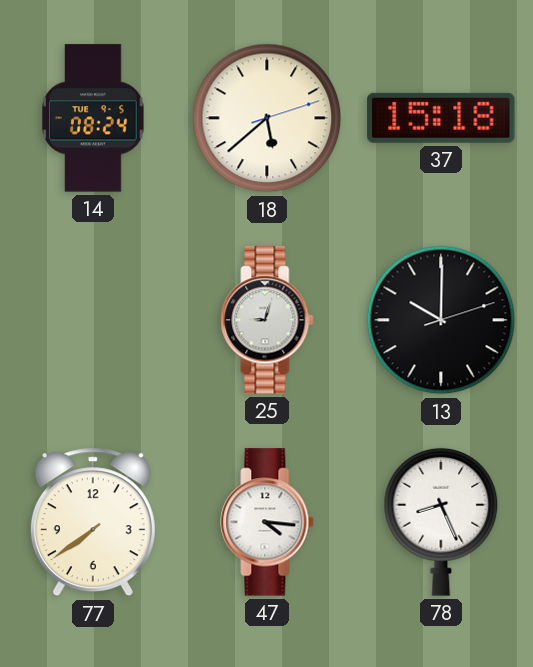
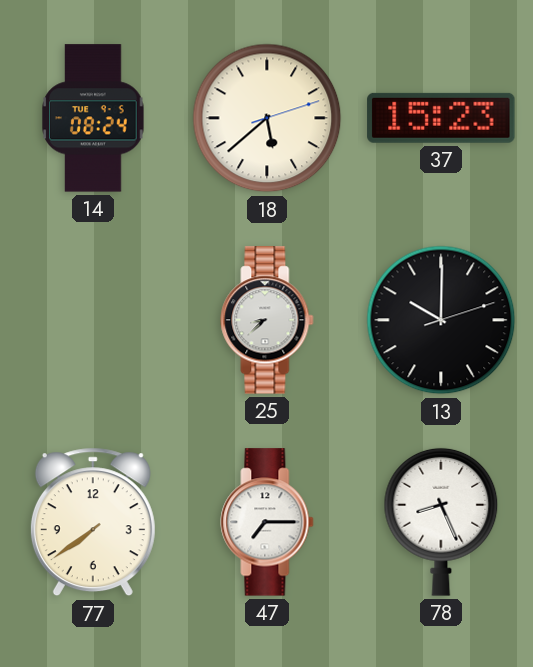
37: 15:18 -> 15:23 (441, 118)
25: 9:03 -> 8:38 (267, 320)
47: 4:16 -> 7:15 (267, 522)
